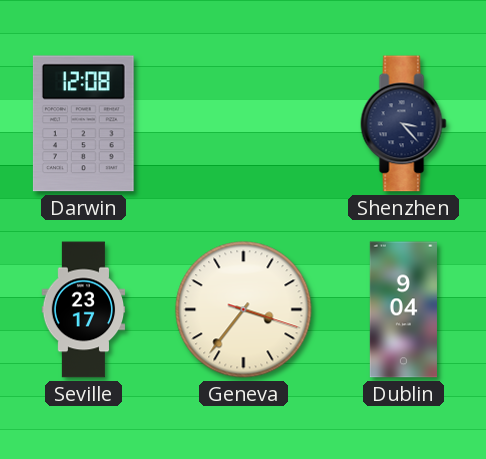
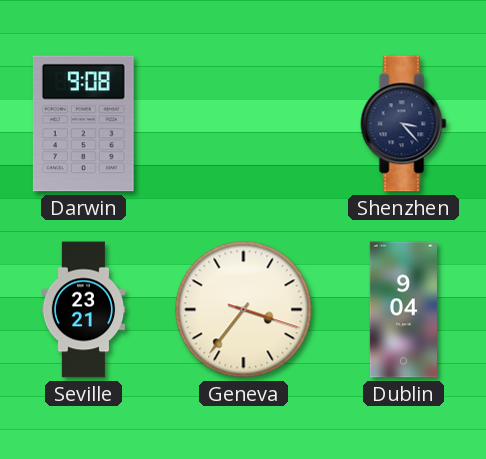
Darwin: 12:08 -> 9:08 (83, 124)
Seville: 23:17 -> 23:21 (84, 310)
